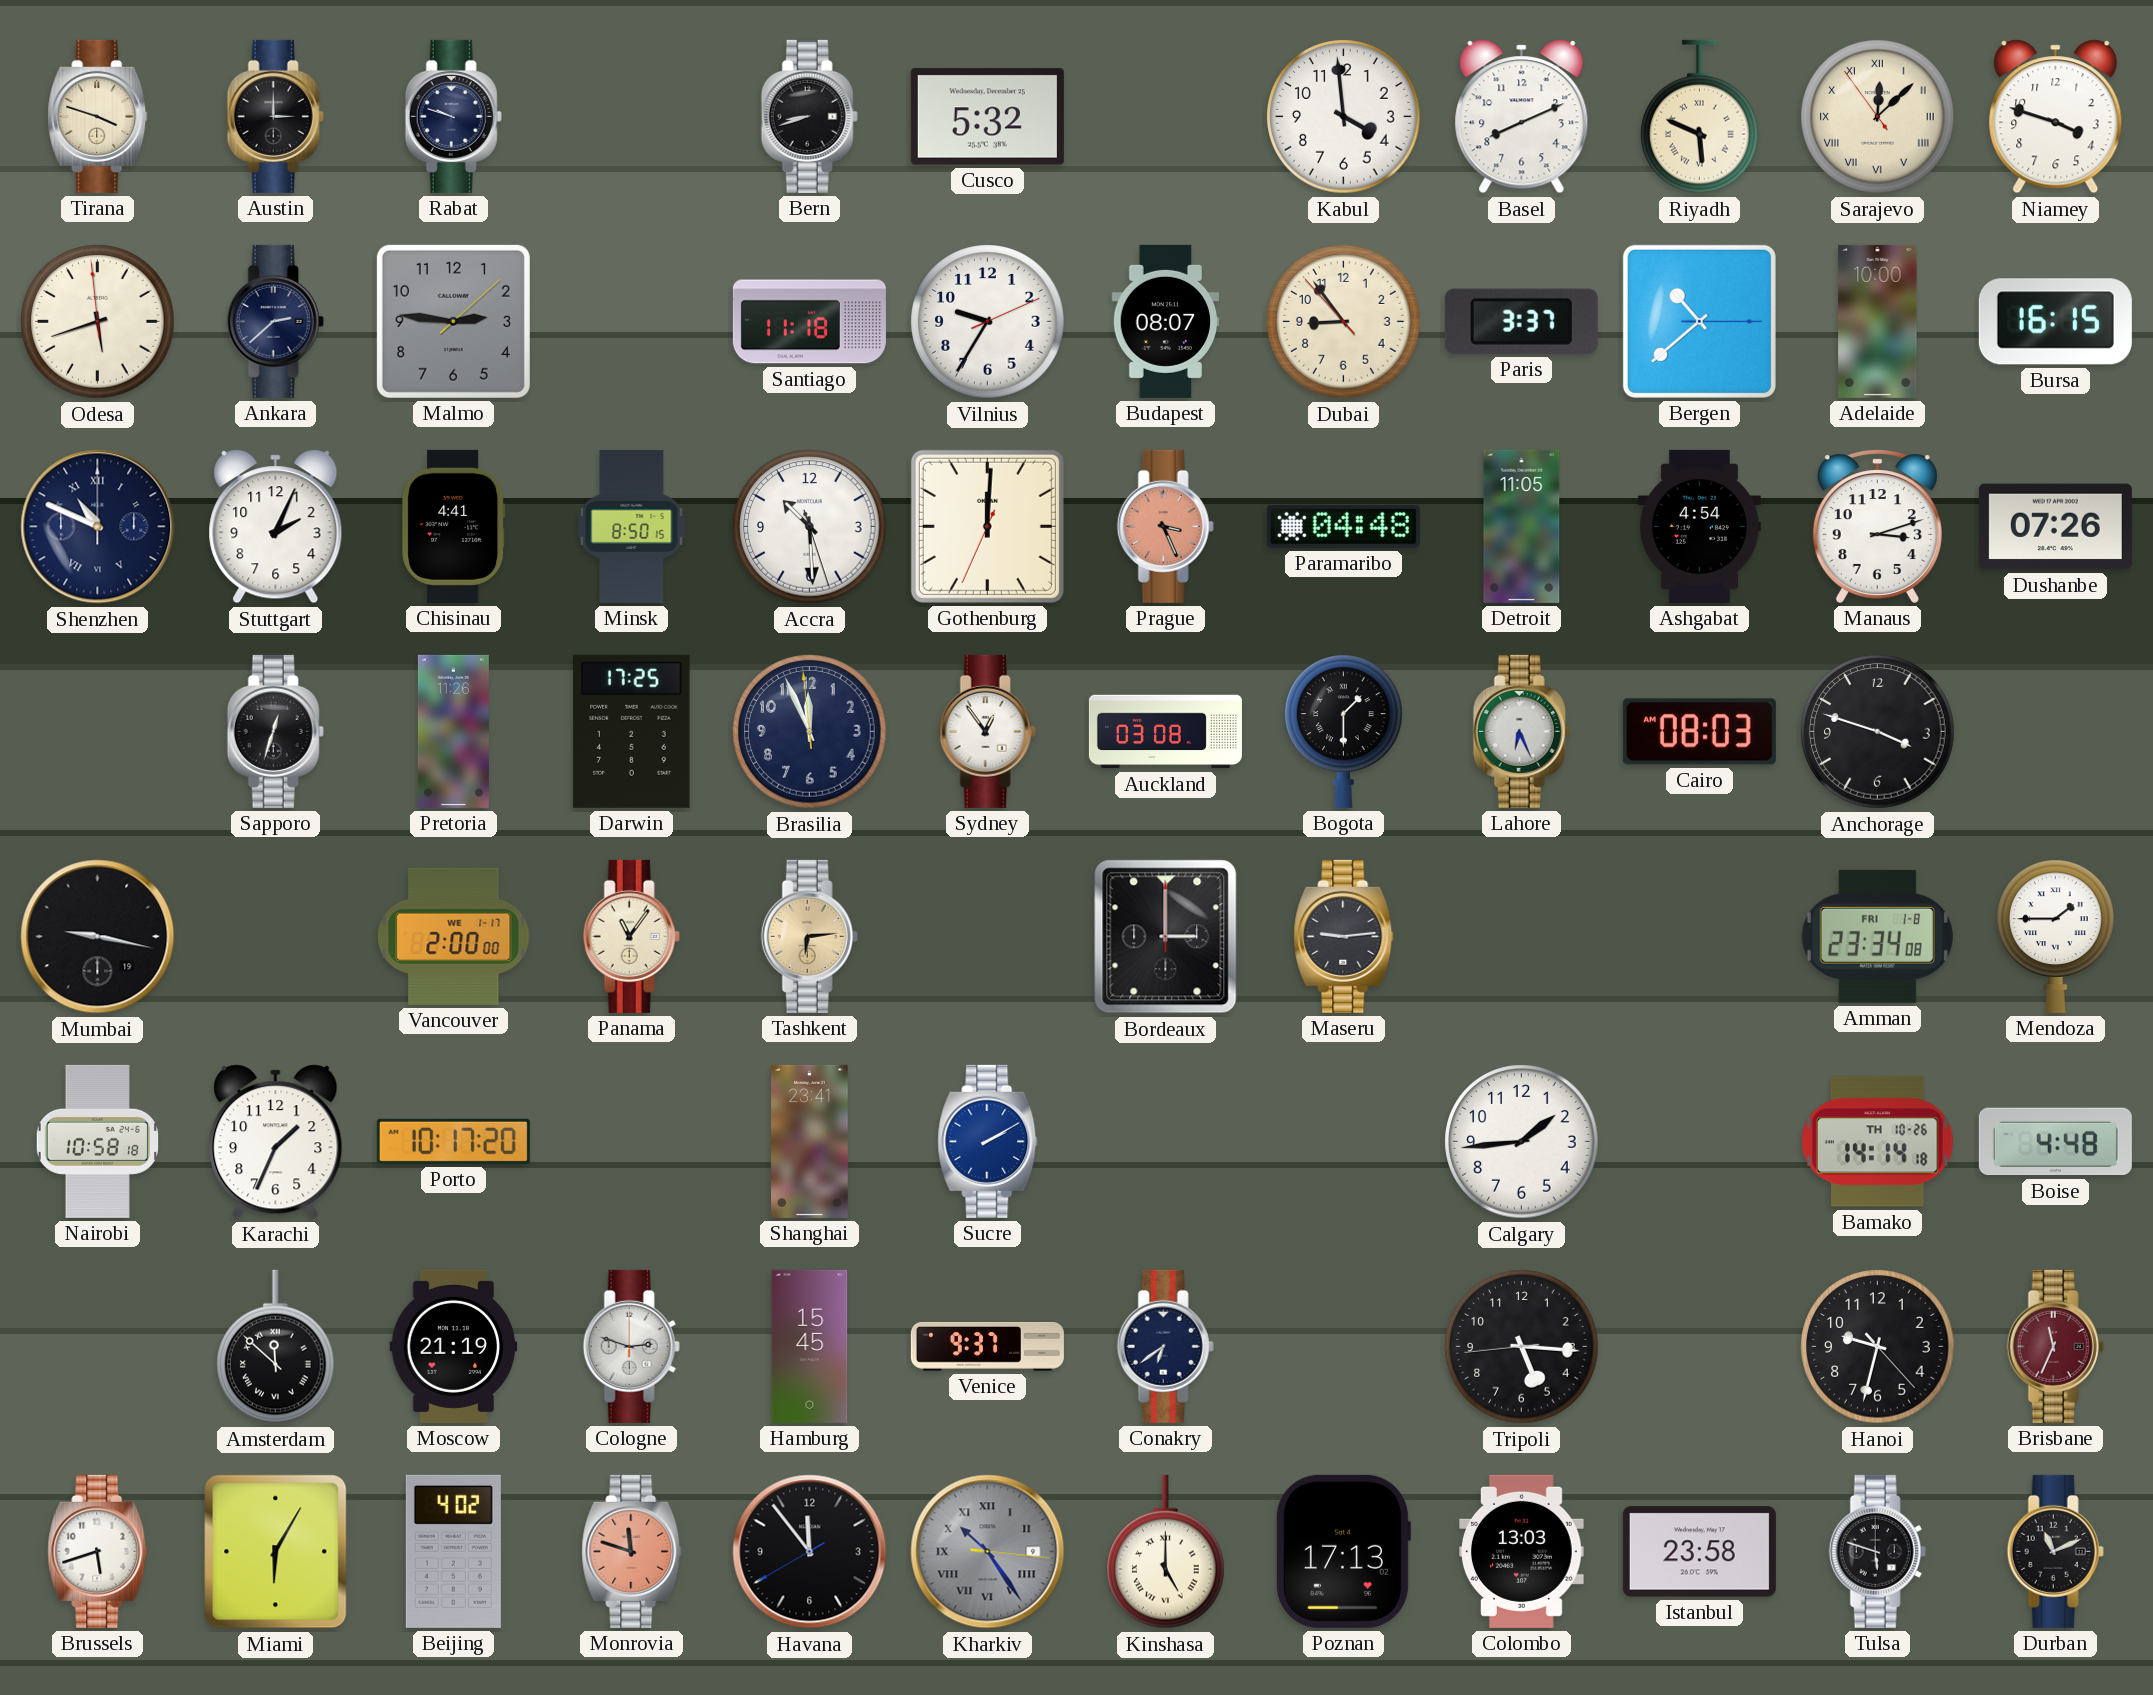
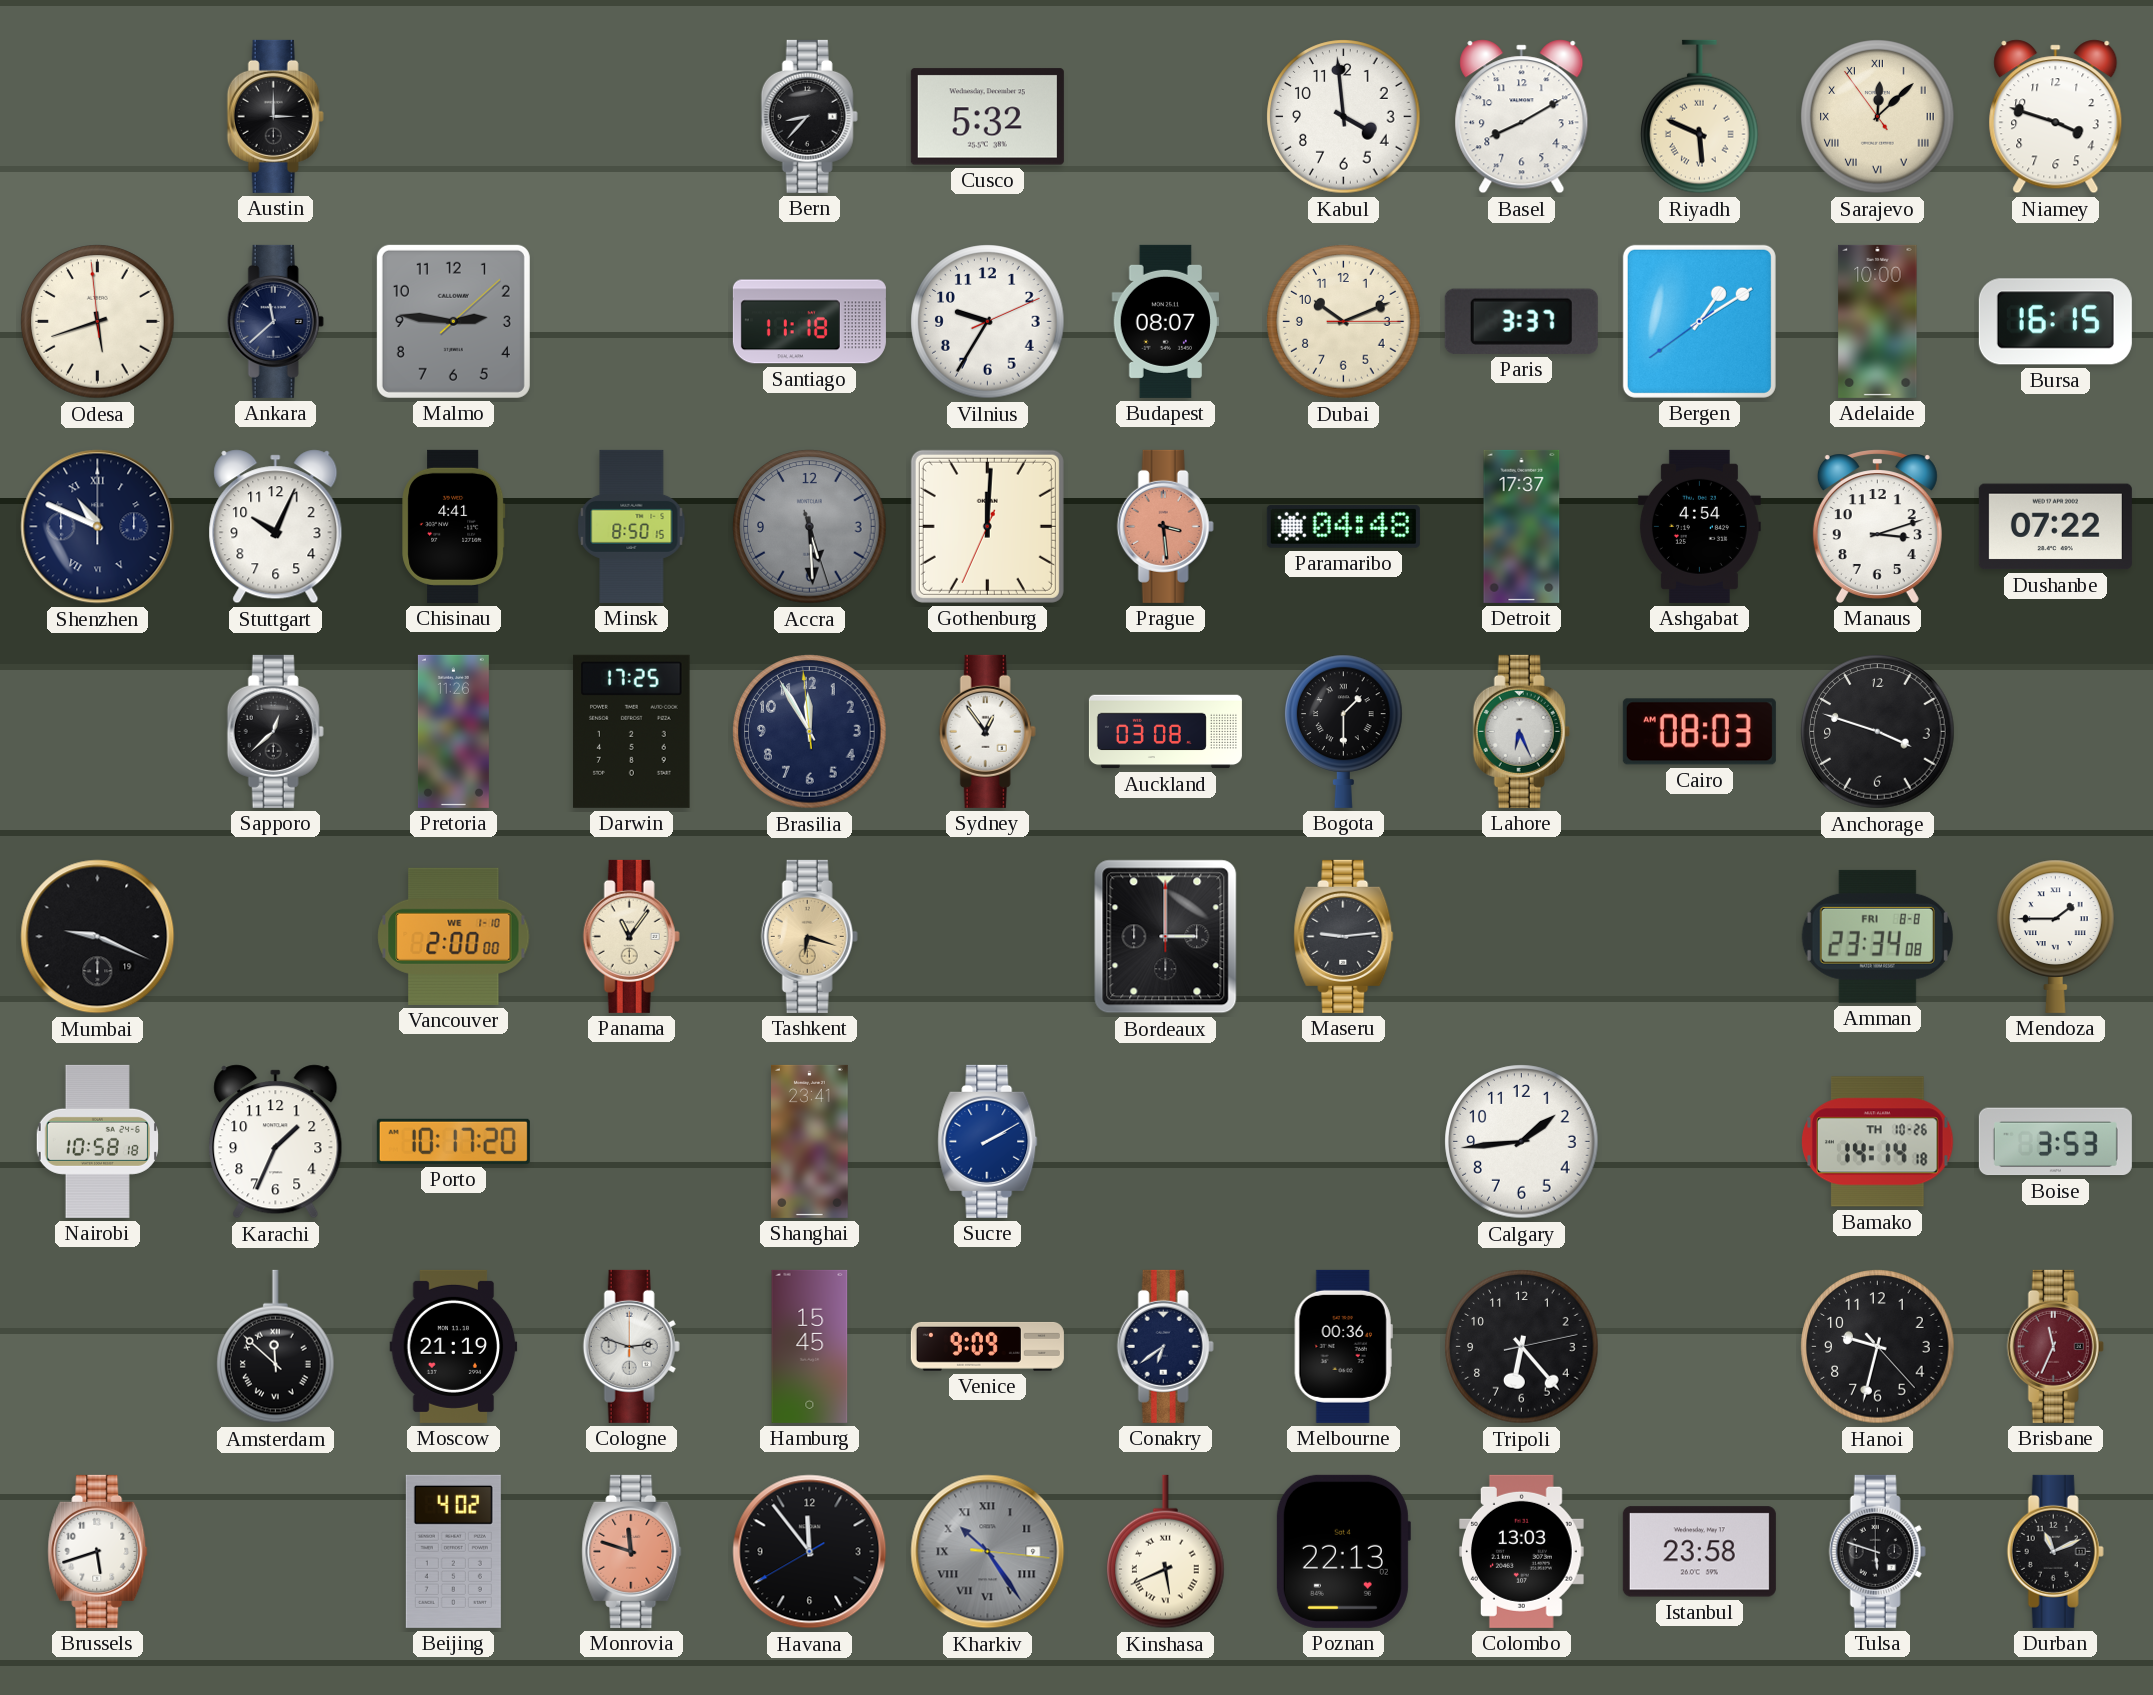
Tirana: 3:48 -> none (98, 116)
Rabat: 9:48 -> none (453, 116)
Bern: 8:42 -> 8:37 (809, 116)
Basel: 8:11 -> 8:10 (1522, 117)
Ankara: 2:38 -> 11:38 (275, 321)
Dubai: 8:53 -> 10:11 (1344, 322)
Bergen: 10:38 -> 1:09 (1699, 321)
Stuttgart: 2:04 -> 10:04 (276, 527)
Accra: 10:29 -> 5:29 (810, 527)
Accra dial: white -> grey (810, 527)
Prague: 3:26 -> 3:29 (1165, 526)
Detroit: 11:05 -> 17:37 (1522, 526)
Dushanbe: 07:26 -> 07:22 (2055, 527)
Sapporo: 12:33 -> 12:38 (275, 731)
Brasilia: 11:55 -> 11:54 (810, 732)
Mumbai: 9:17 -> 9:19 (98, 937)
Vancouver date: WE 1-17 -> WE 1-10 (454, 936)
Tashkent: 6:14 -> 6:18 (809, 936)
Amman date: FRI 1-8 -> FRI 8-8 (1877, 936)
Boise: 4:48 -> 3:53 (2055, 1142)
Venice: 9:37 -> 9:09 (987, 1346)
Melbourne: none -> 00:36 (1343, 1346)
Tripoli: 5:15 -> 6:23 (1522, 1347)
Miami: 6:05 -> none (276, 1552)
Kinshasa: 5:00 -> 5:41 (1166, 1552)
Poznan: 17:13 -> 22:13 (1343, 1551)
